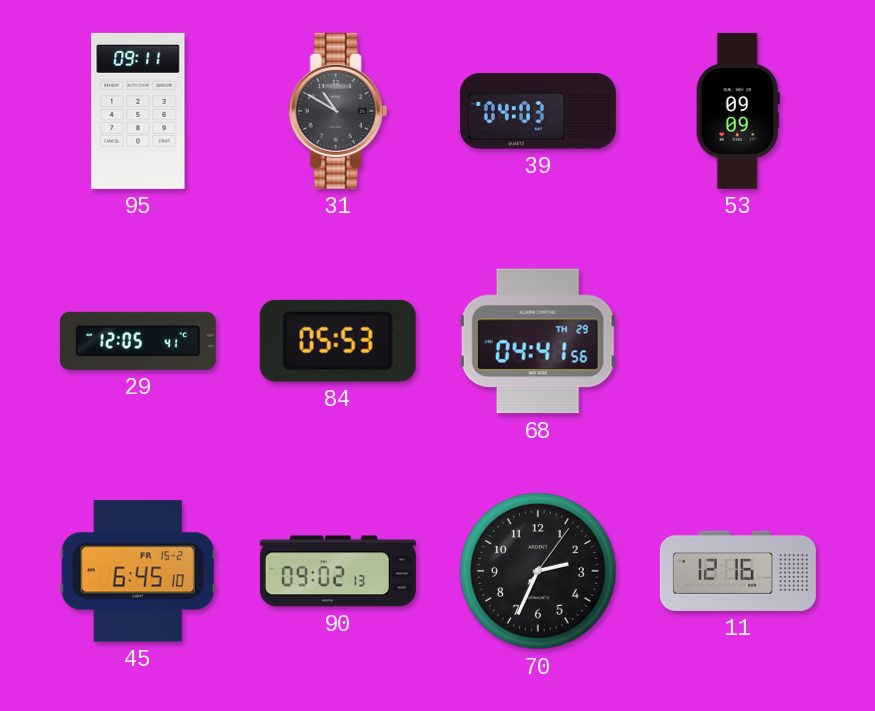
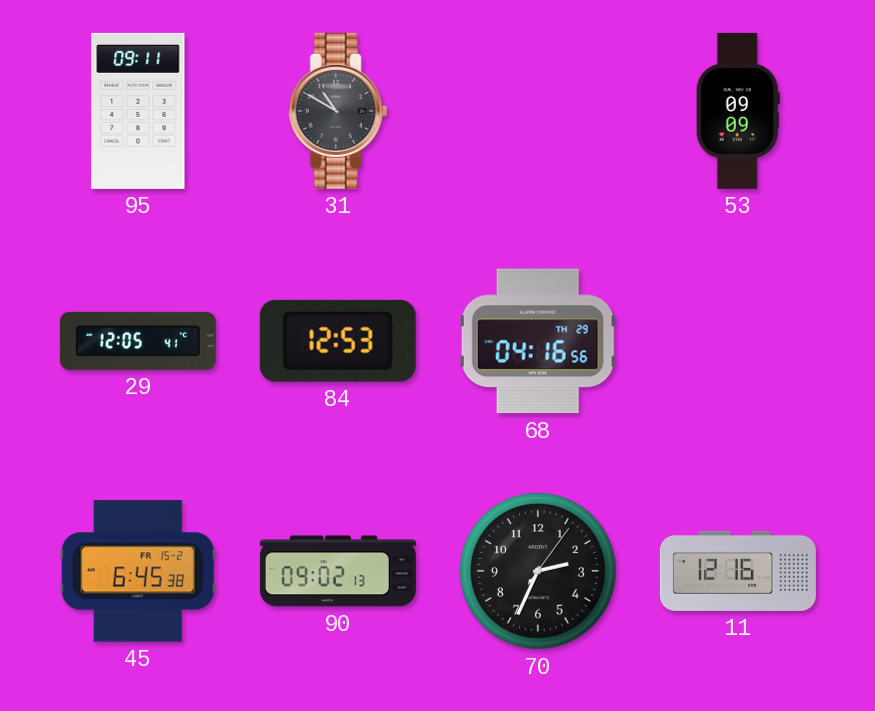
39: 04:03 -> none (538, 111)
84: 05:53 -> 12:53 (338, 341)
68: 04:41 -> 04:16 (538, 341)
45: 6:45:10 -> 6:45:38 (138, 571)
